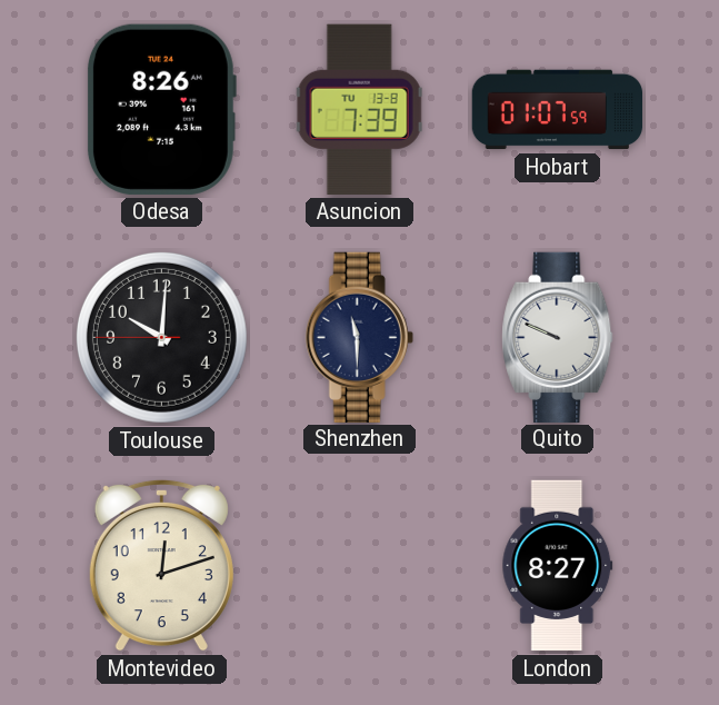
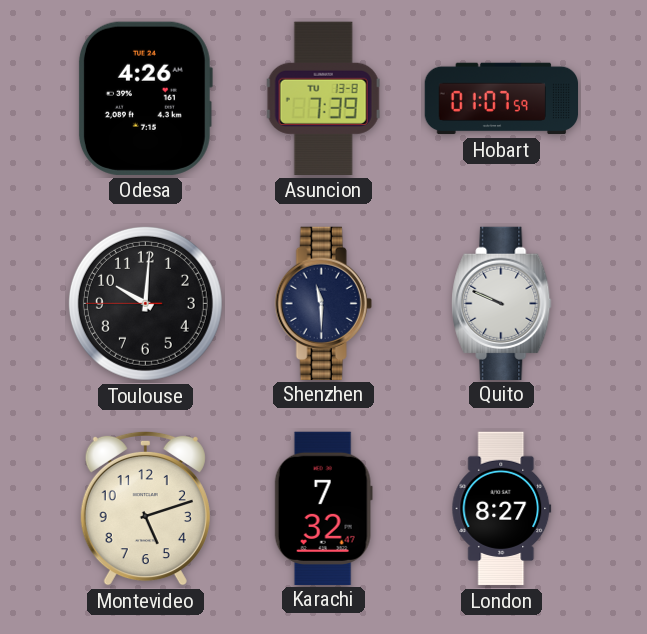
Odesa: 8:26 -> 4:26 (145, 98)
Montevideo: 12:12 -> 5:12 (145, 508)
Karachi: none -> 7:32 (323, 508)
